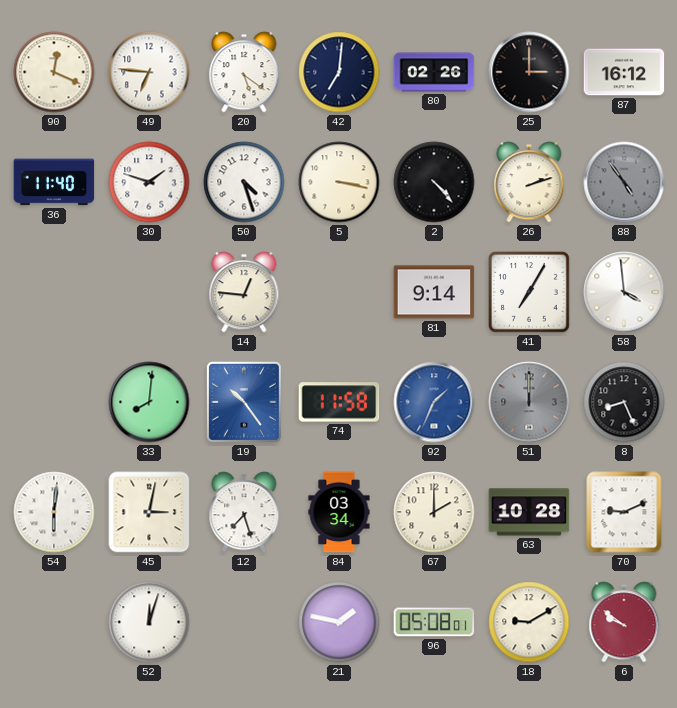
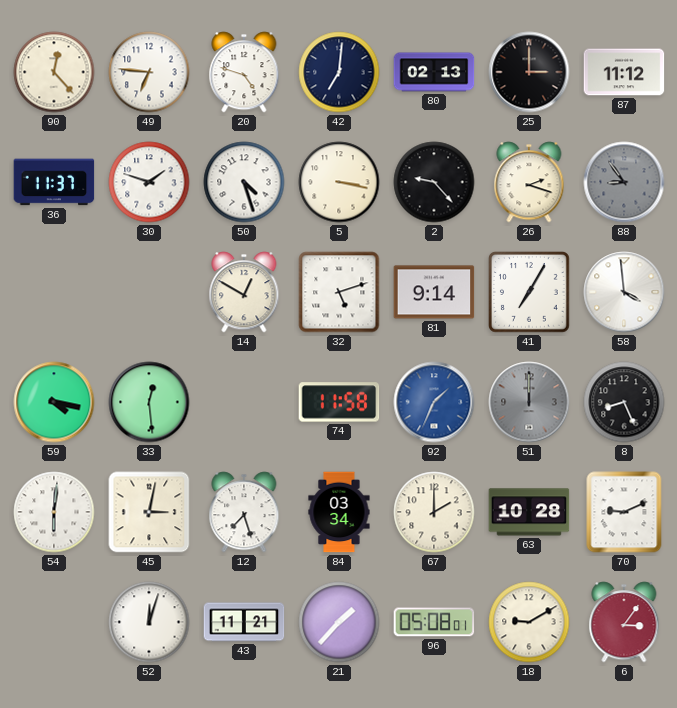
90: 12:19 -> 12:23 (54, 72)
20: 5:21 -> 4:48 (244, 72)
80: 02:26 -> 02:13 (434, 72)
87: 16:12 -> 11:12 (624, 72)
36: 11:40 -> 11:37 (54, 182)
2: 4:23 -> 9:23 (434, 182)
26: 2:12 -> 2:18 (529, 182)
88: 4:54 -> 8:54 (624, 182)
14: 12:46 -> 12:50 (244, 292)
32: none -> 5:12 (339, 292)
59: none -> 4:17 (54, 402)
33: 8:01 -> 12:29 (149, 402)
19: 10:24 -> none (244, 402)
43: none -> 11:21 (244, 622)
21: 1:47 -> 1:37 (339, 622)
6: 9:51 -> 3:06 (624, 622)
